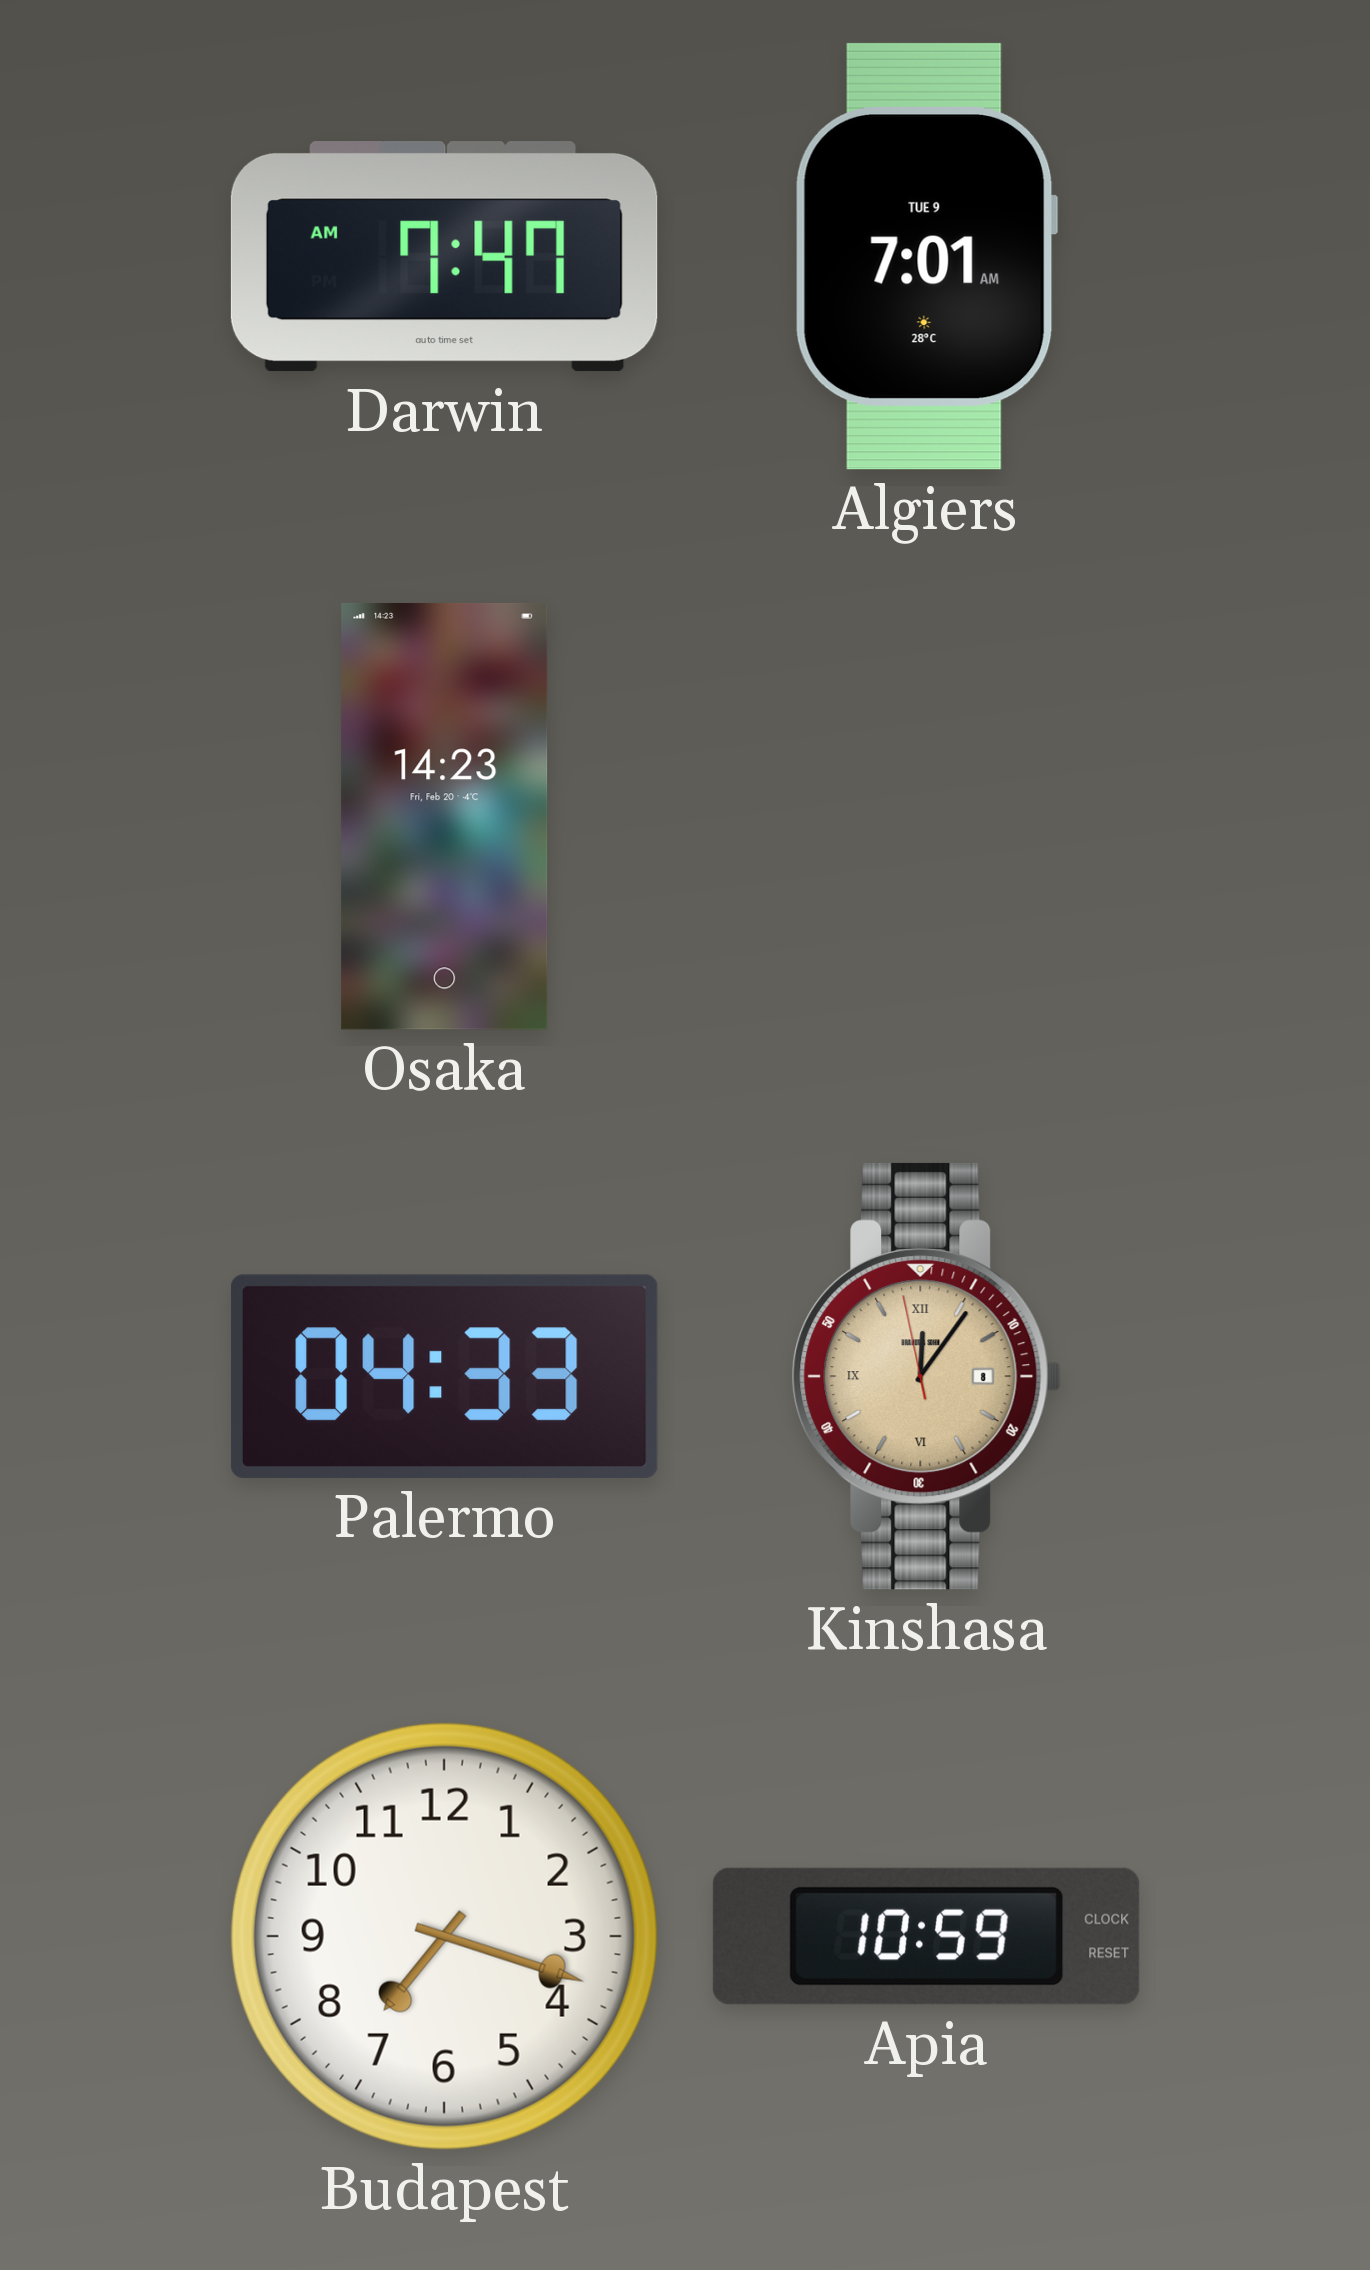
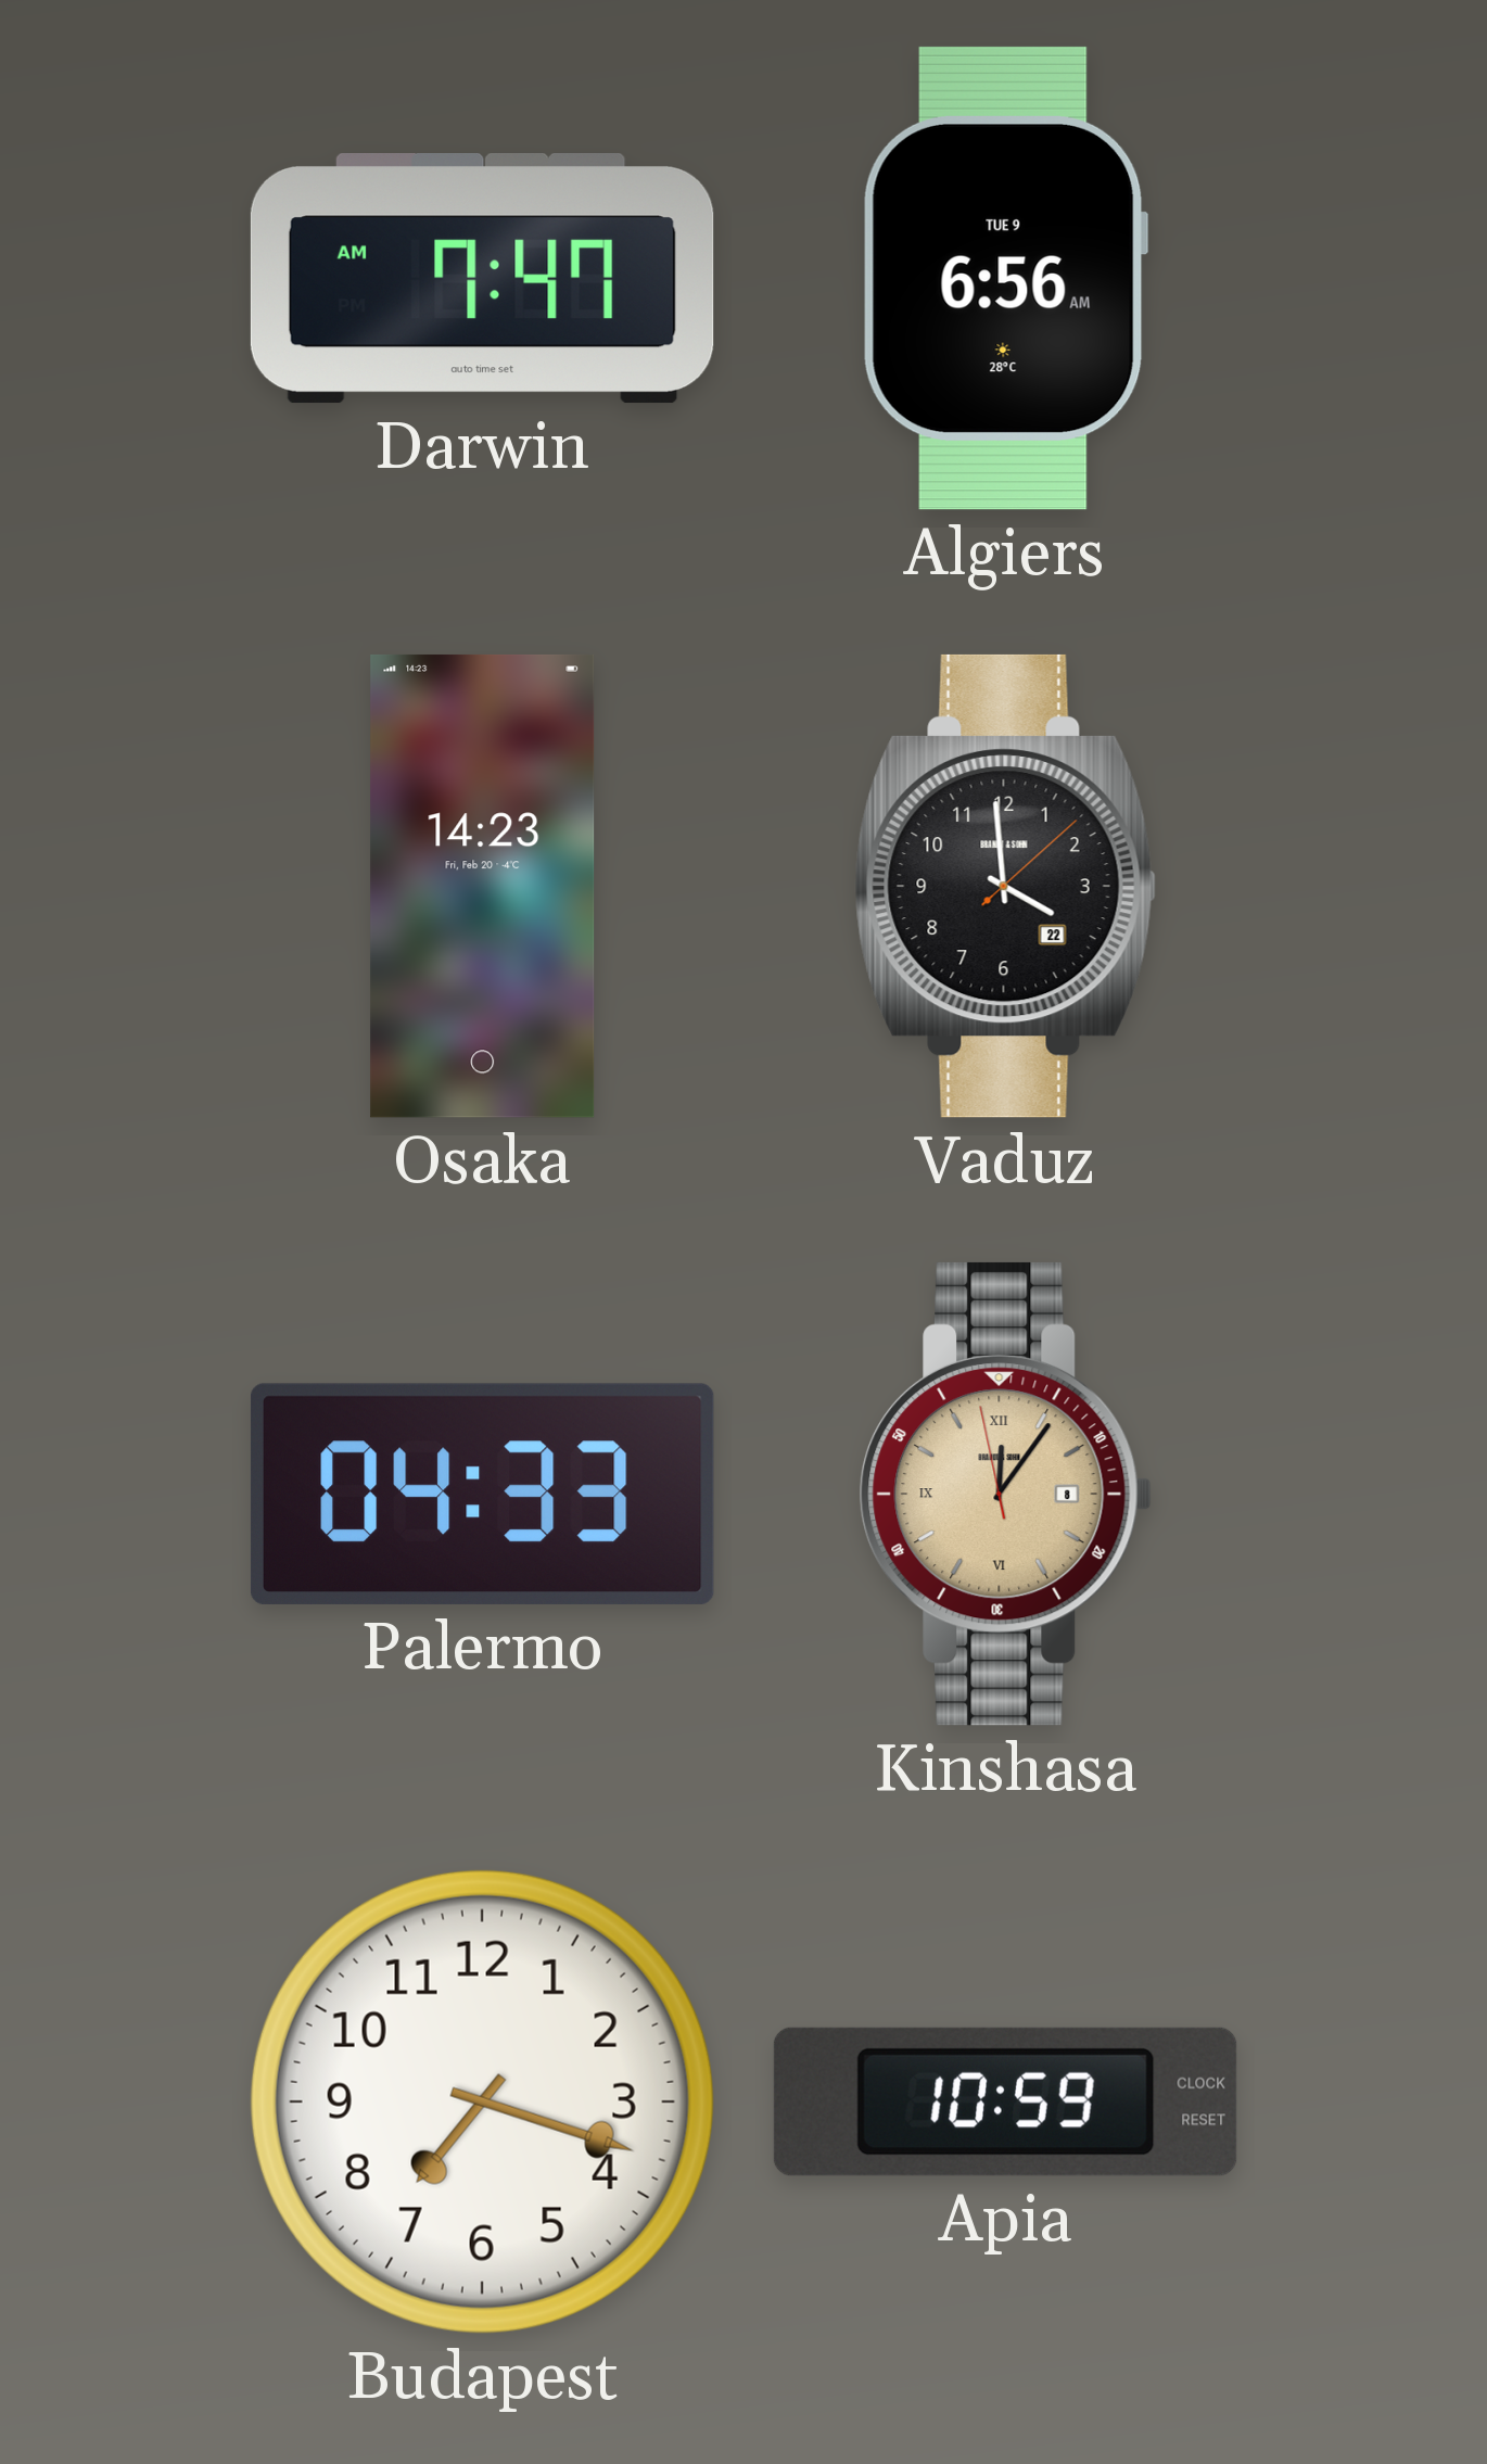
Algiers: 7:01 -> 6:56 (1005, 278)
Vaduz: none -> 3:59 (1005, 886)
